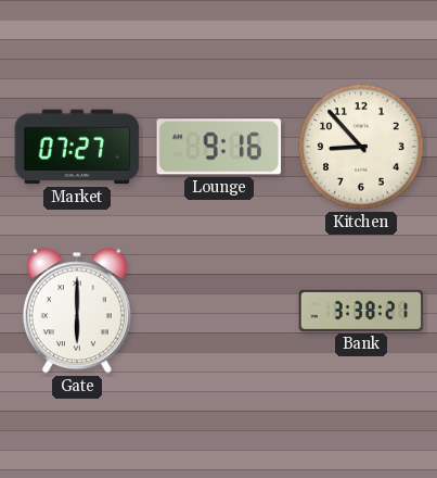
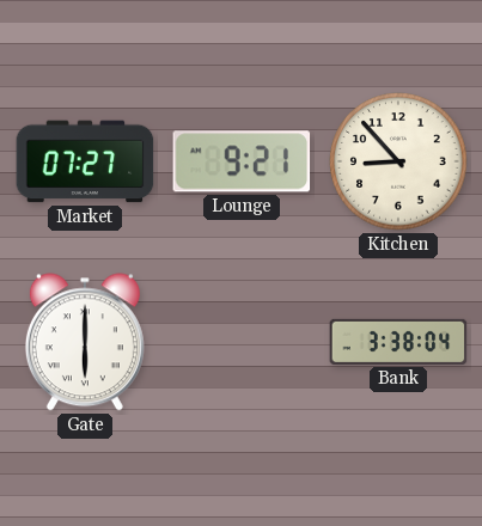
Lounge: 9:16 -> 9:21 (242, 161)
Bank: 3:38:21 -> 3:38:04 (398, 342)
